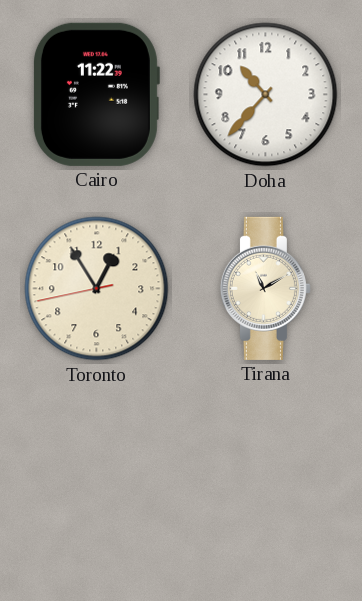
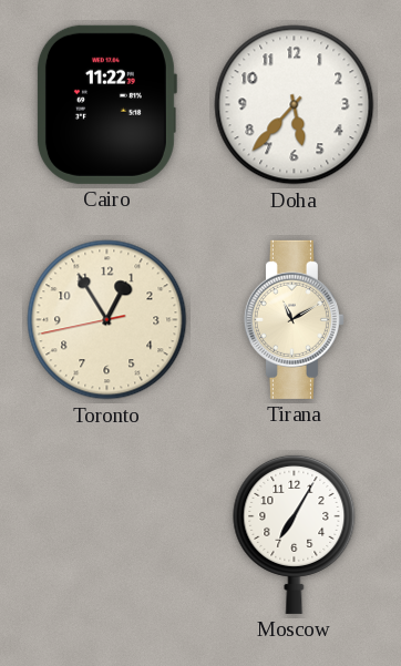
Doha: 10:37 -> 5:37 (295, 105)
Moscow: none -> 7:05 (295, 534)
